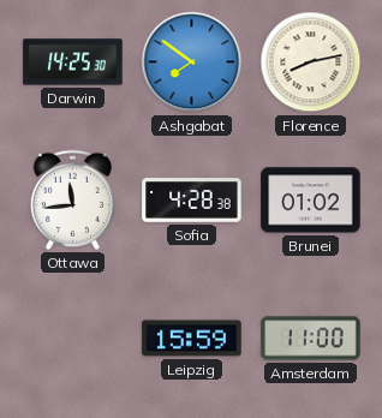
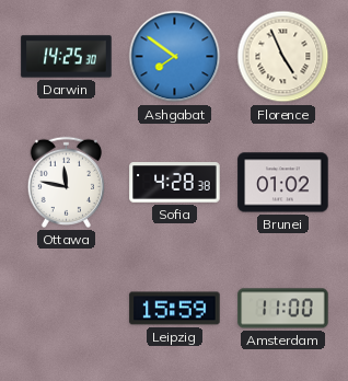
Florence: 8:13 -> 4:56 (283, 57)
Ottawa: 11:44 -> 11:47 (66, 182)
